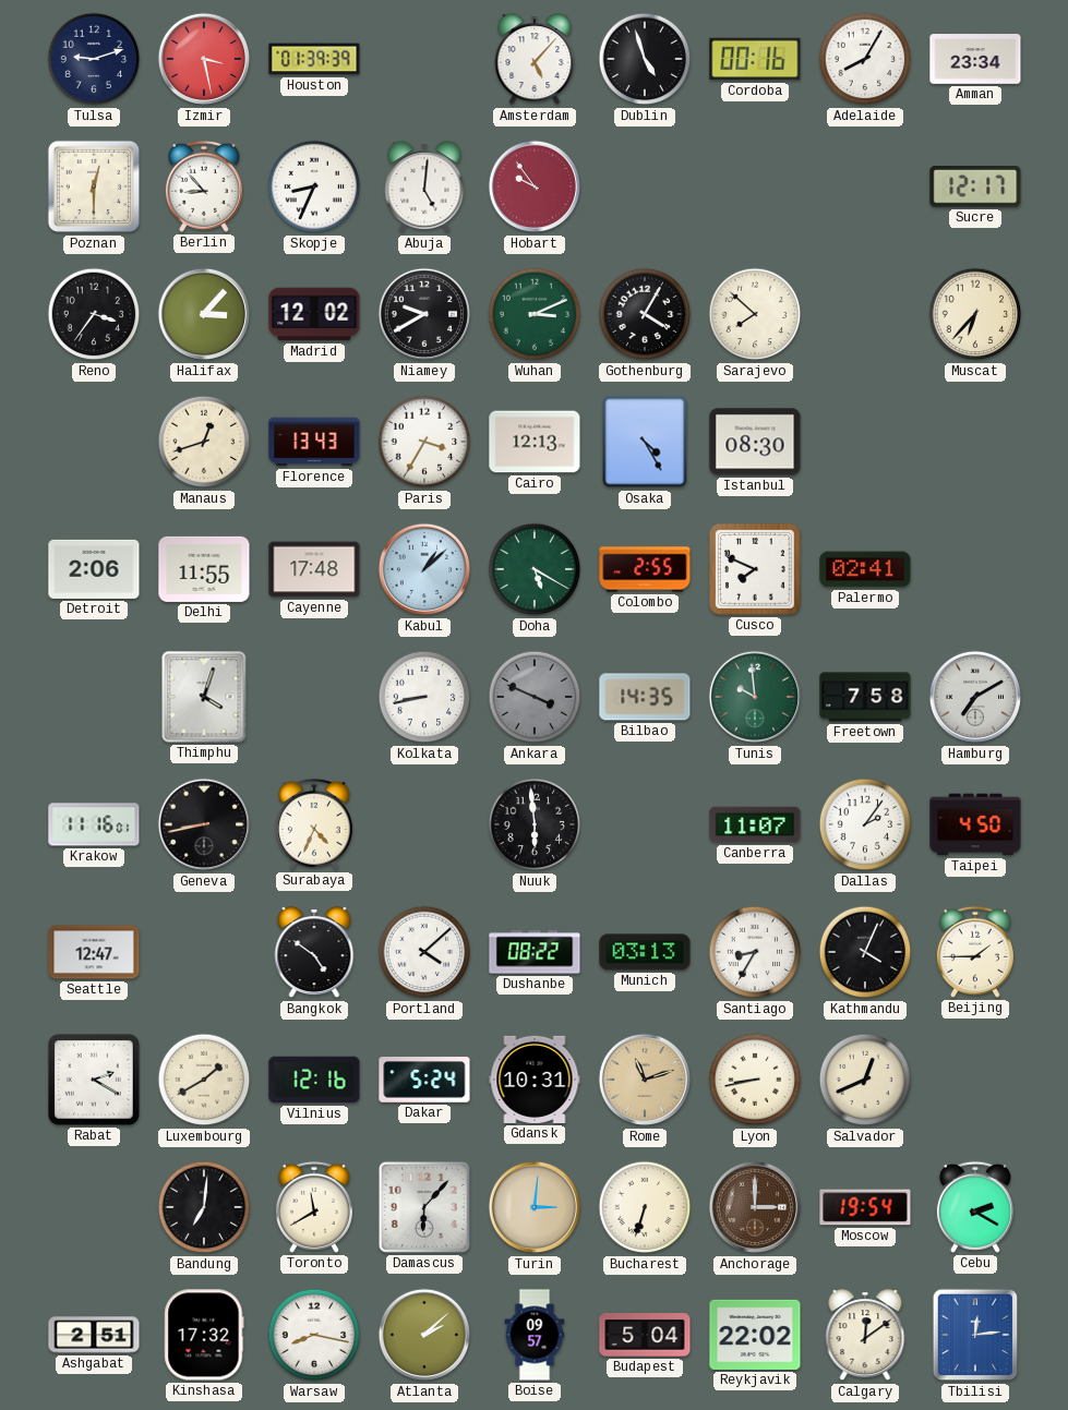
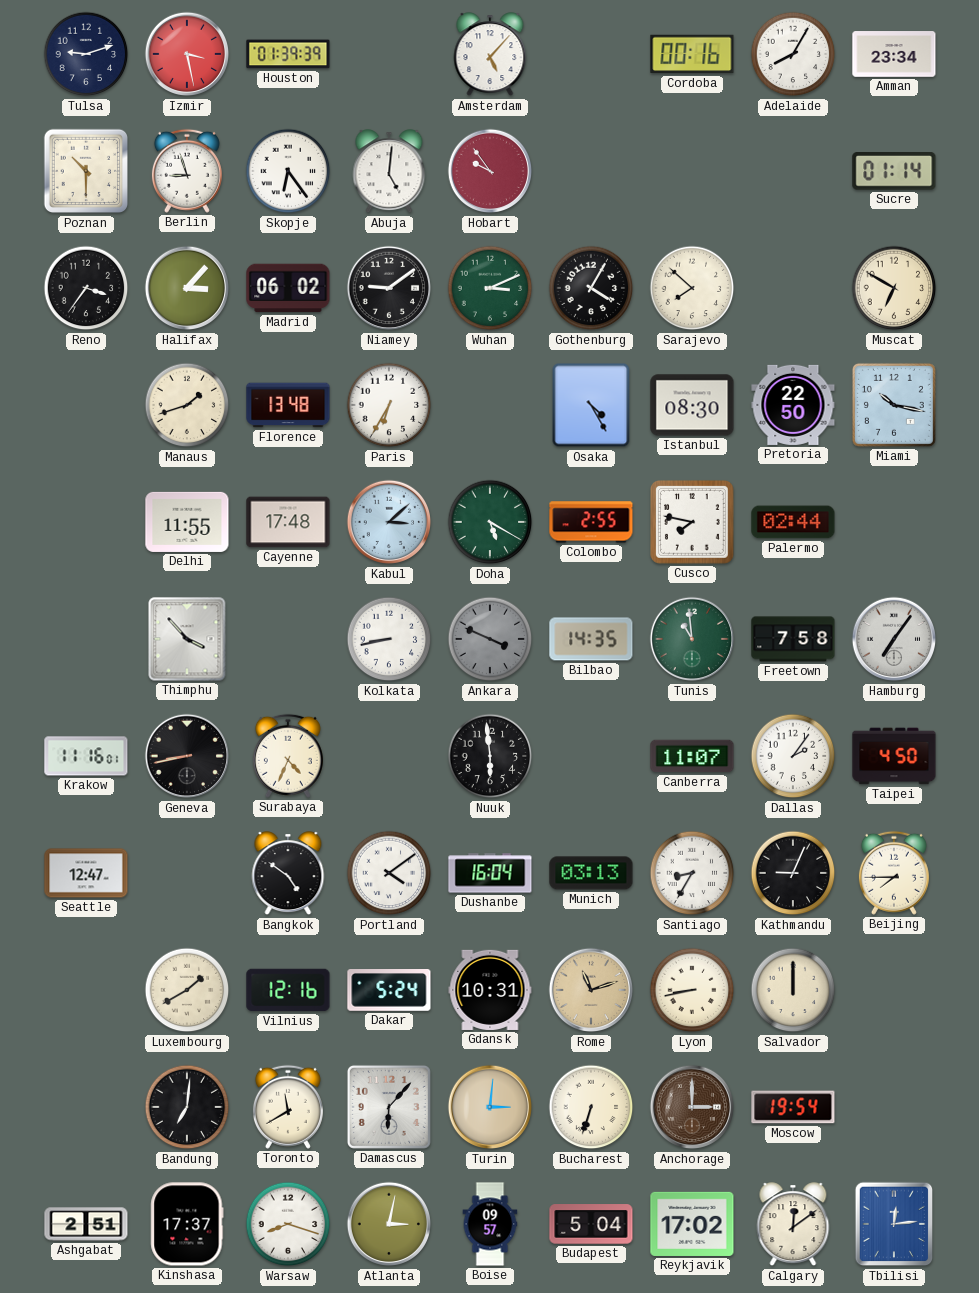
Dublin: 4:57 -> none (645, 59)
Poznan: 12:30 -> 10:30 (86, 171)
Berlin: 8:53 -> 8:57 (187, 171)
Skopje: 8:34 -> 6:24 (288, 171)
Sucre: 12:17 -> 01:14 (894, 172)
Madrid: 12:02 -> 06:02 (288, 288)
Niamey: 9:40 -> 9:09 (389, 288)
Muscat: 6:37 -> 6:50 (894, 288)
Manaus: 12:42 -> 1:42 (187, 405)
Florence: 13:43 -> 13:48 (288, 405)
Paris: 3:35 -> 6:35 (389, 405)
Cairo: 12:13 -> none (535, 442)
Pretoria: none -> 22:50 (793, 405)
Miami: none -> 10:17 (894, 405)
Detroit: 2:06 -> none (94, 569)
Kabul: 1:08 -> 3:08 (389, 522)
Cusco: 7:49 -> 7:47 (693, 523)
Palermo: 02:41 -> 02:44 (793, 522)
Thimphu: 4:03 -> 3:53 (187, 639)
Tunis: 9:59 -> 10:59 (692, 639)
Hamburg: 7:10 -> 7:06 (894, 639)
Portland: 4:08 -> 4:09 (389, 873)
Dushanbe: 08:22 -> 16:04 (490, 873)
Kathmandu: 4:04 -> 9:04 (793, 873)
Beijing: 1:45 -> 7:45 (894, 873)
Rabat: 2:20 -> none (95, 1081)
Salvador: 12:41 -> 12:00 (793, 990)
Cebu: 2:20 -> none (975, 1207)
Kinshasa: 17:32 -> 17:37 (187, 1224)
Warsaw: 8:17 -> 8:18 (288, 1224)
Atlanta: 2:08 -> 3:02 (389, 1224)
Reykjavik: 22:02 -> 17:02 (692, 1224)
